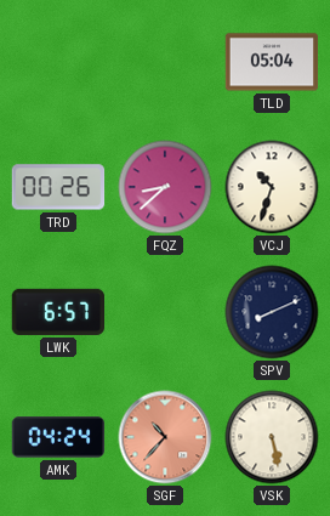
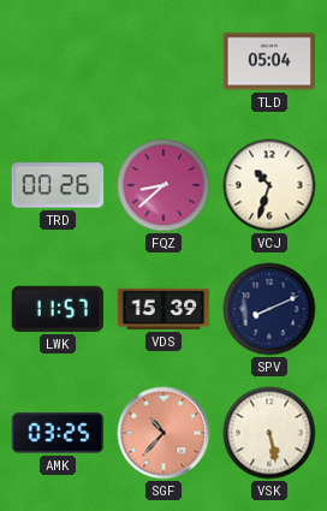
LWK: 6:57 -> 11:57 (57, 309)
VDS: none -> 15:39 (163, 309)
AMK: 04:24 -> 03:25 (58, 433)
